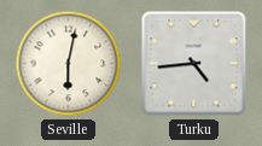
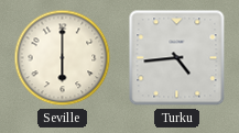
Seville: 6:02 -> 6:00 (63, 58)
